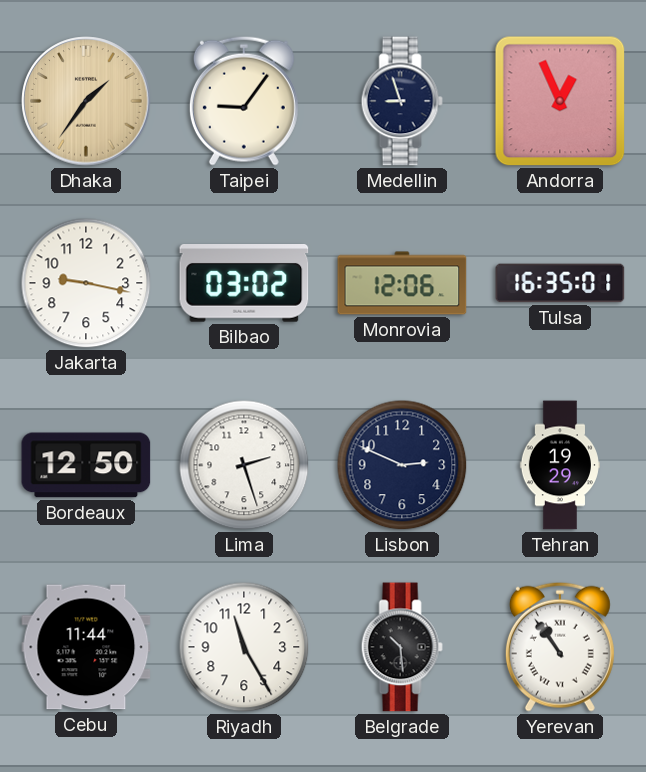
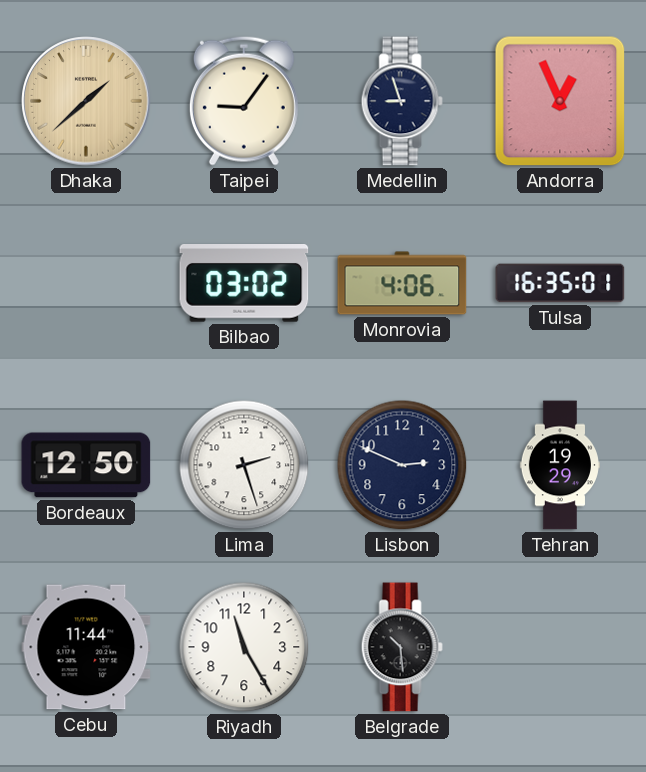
Dhaka: 1:36 -> 1:38 (86, 101)
Jakarta: 9:17 -> none (86, 283)
Monrovia: 12:06 -> 4:06 (402, 283)
Yerevan: 10:54 -> none (560, 647)
